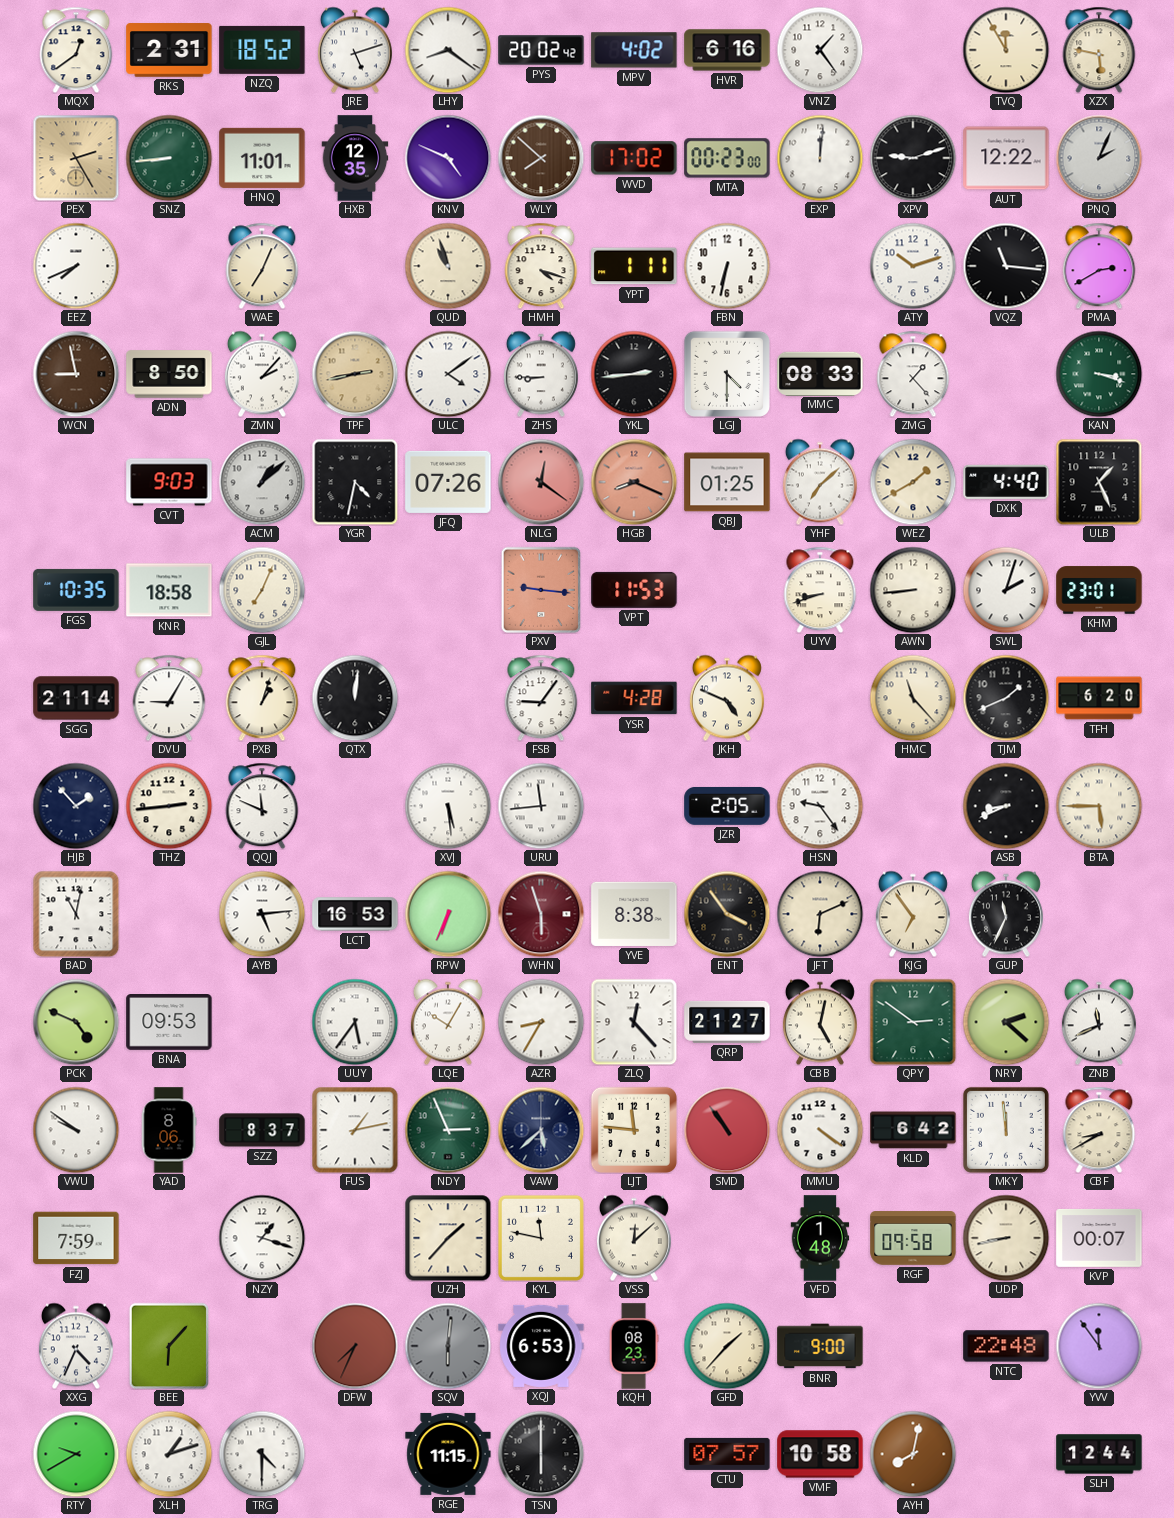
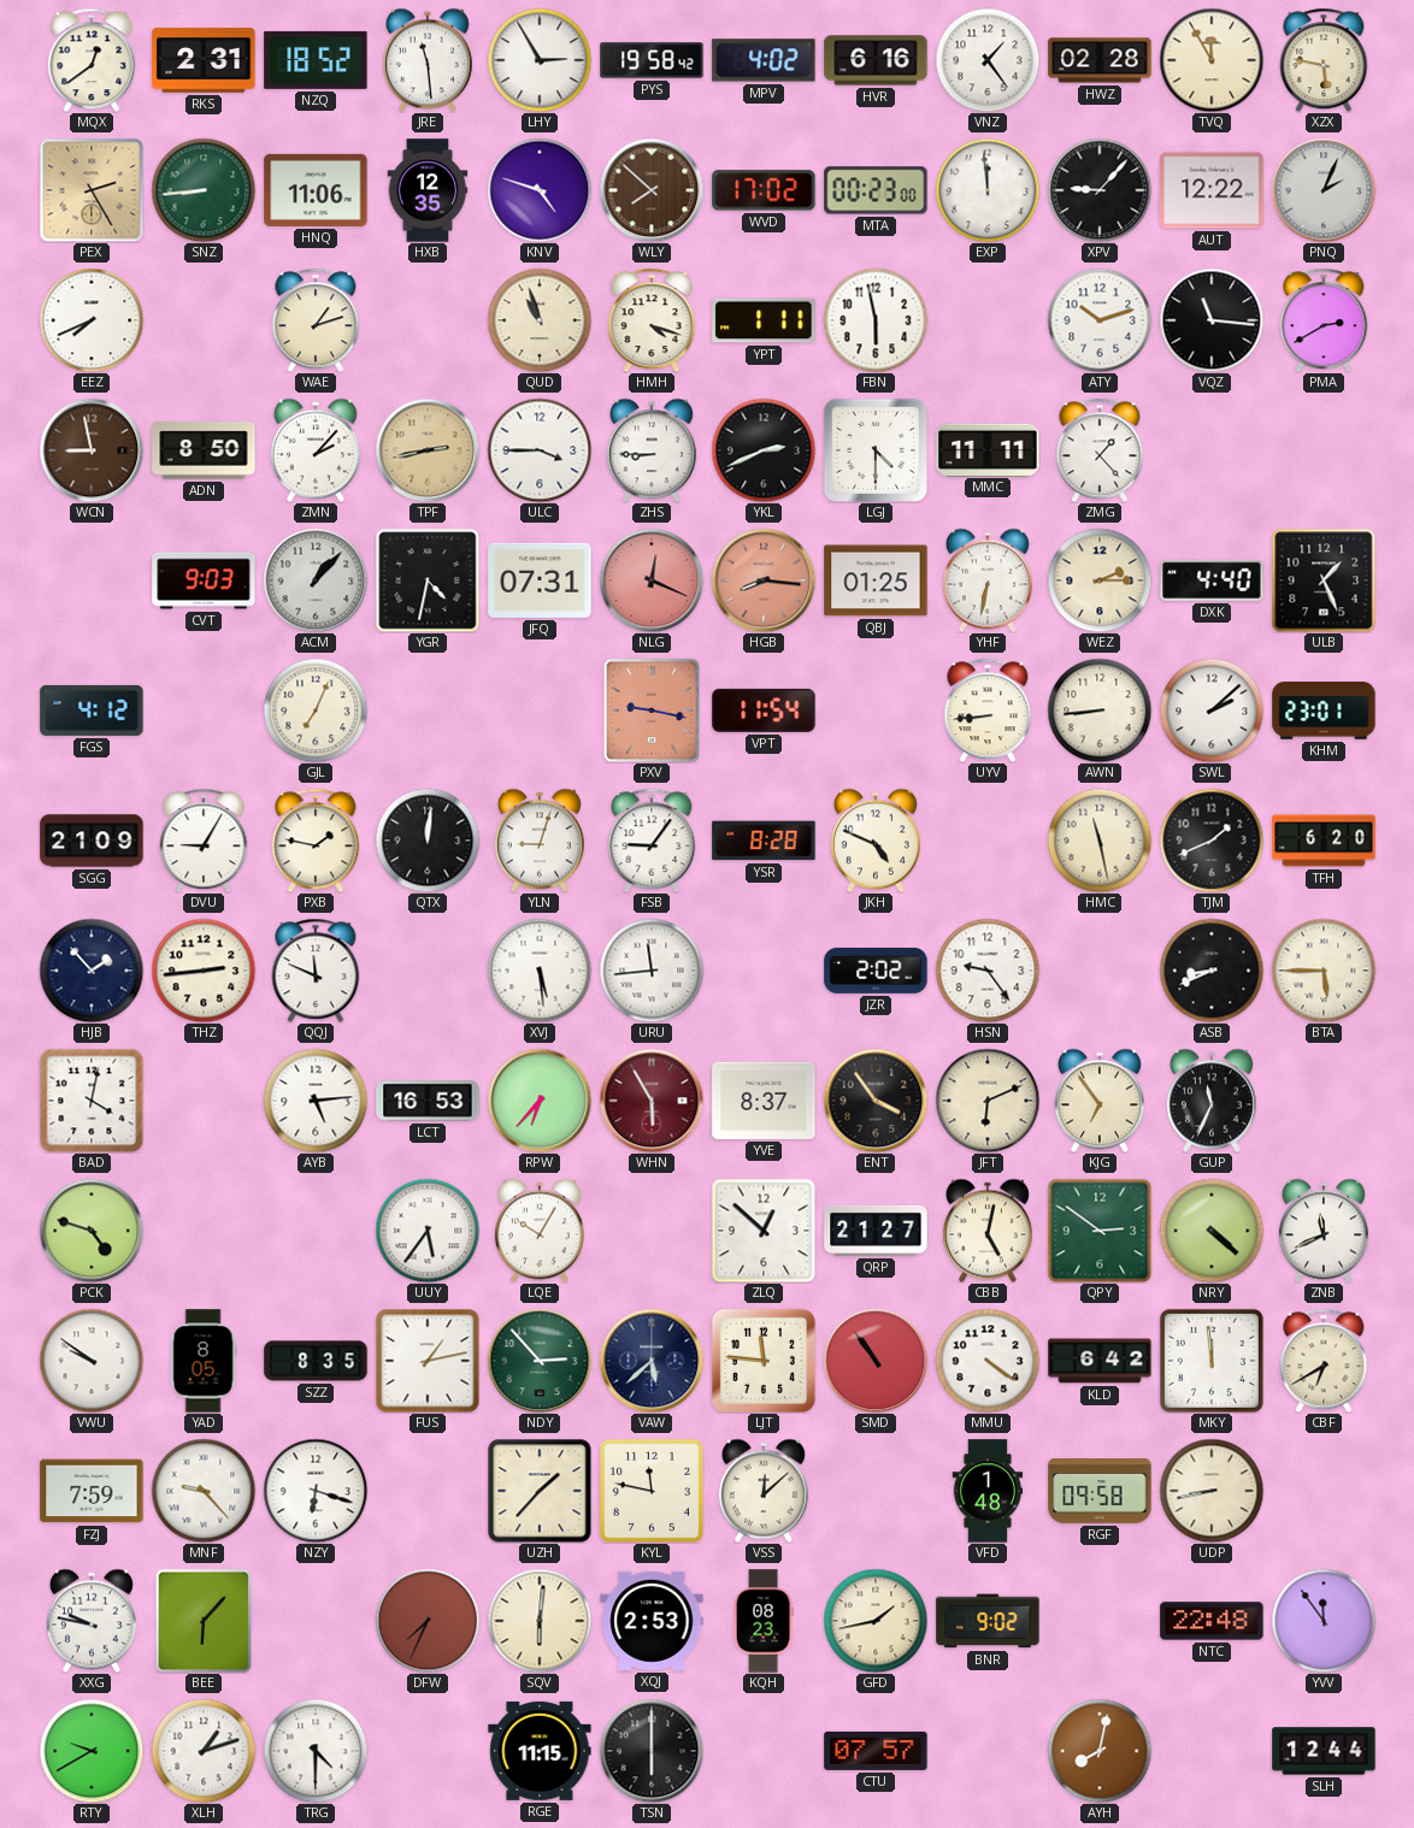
JRE: 5:12 -> 11:29 (428, 60)
LHY: 8:21 -> 2:55 (540, 60)
PYS: 20:02 -> 19:58 (652, 60)
HWZ: none -> 02:28 (1100, 60)
HNQ: 11:01 -> 11:06 (316, 190)
KNV: 4:49 -> 4:48 (540, 190)
EXP: 12:01 -> 11:59 (988, 190)
XPV: 9:12 -> 9:07 (1100, 190)
WAE: 7:04 -> 1:12 (316, 320)
FBN: 6:32 -> 5:58 (876, 320)
ULC: 4:09 -> 3:45 (540, 450)
YKL: 2:44 -> 2:41 (764, 450)
MMC: 08:33 -> 11:11 (988, 449)
KAN: 3:18 -> none (1099, 374)
ACM: 1:08 -> 1:07 (316, 580)
JFQ: 07:26 -> 07:31 (540, 580)
NLG: 12:21 -> 12:19 (652, 580)
HGB: 8:19 -> 8:16 (764, 580)
YHF: 7:08 -> 6:32 (988, 580)
WEZ: 1:40 -> 2:15 (1100, 580)
FGS: 10:35 -> 4:12 (92, 710)
KNR: 18:58 -> none (169, 590)
PXV: 9:16 -> 9:17 (652, 710)
VPT: 11:53 -> 11:54 (764, 710)
UYV: 8:42 -> 8:44 (988, 710)
SWL: 2:03 -> 2:08 (1212, 710)
SGG: 21:14 -> 21:09 (92, 841)
PXB: 1:03 -> 1:47 (316, 841)
YLN: none -> 9:03 (540, 841)
YSR: 4:28 -> 8:28 (764, 841)
HMC: 11:23 -> 11:28 (1100, 841)
JZR: 2:05 -> 2:02 (876, 971)
BAD: 11:02 -> 4:02 (92, 1101)
RPW: 6:34 -> 6:37 (540, 1101)
WHN: 5:57 -> 5:55 (652, 1101)
YVE: 8:38 -> 8:37 (764, 1101)
PCK: 4:49 -> 4:48 (92, 1231)
BNA: 09:53 -> none (169, 1023)
AZR: 8:35 -> none (541, 1022)
ZLQ: 12:23 -> 12:52 (764, 1231)
NRY: 2:22 -> 4:22 (1212, 1231)
YAD: 8:06 -> 8:05 (204, 1361)
SZZ: 8:37 -> 8:35 (316, 1361)
NDY: 2:56 -> 2:53 (540, 1361)
CBF: 8:40 -> 6:40 (1324, 1361)
MNF: none -> 9:23 (204, 1491)
NZY: 1:18 -> 6:18 (316, 1491)
KVP: 00:07 -> none (1099, 1238)
XXG: 4:34 -> 9:47 (92, 1621)
SQV dial: grey -> cream (540, 1621)
XQJ: 6:53 -> 2:53 (652, 1621)
GFD: 1:37 -> 1:43 (876, 1621)
BNR: 9:00 -> 9:02 (988, 1621)
VMF: 10:58 -> none (820, 1454)
